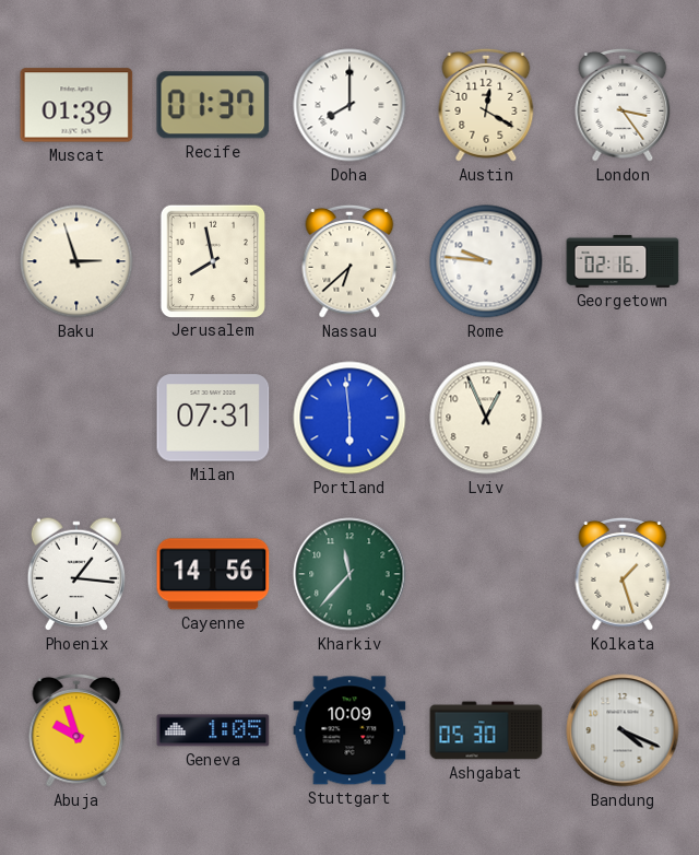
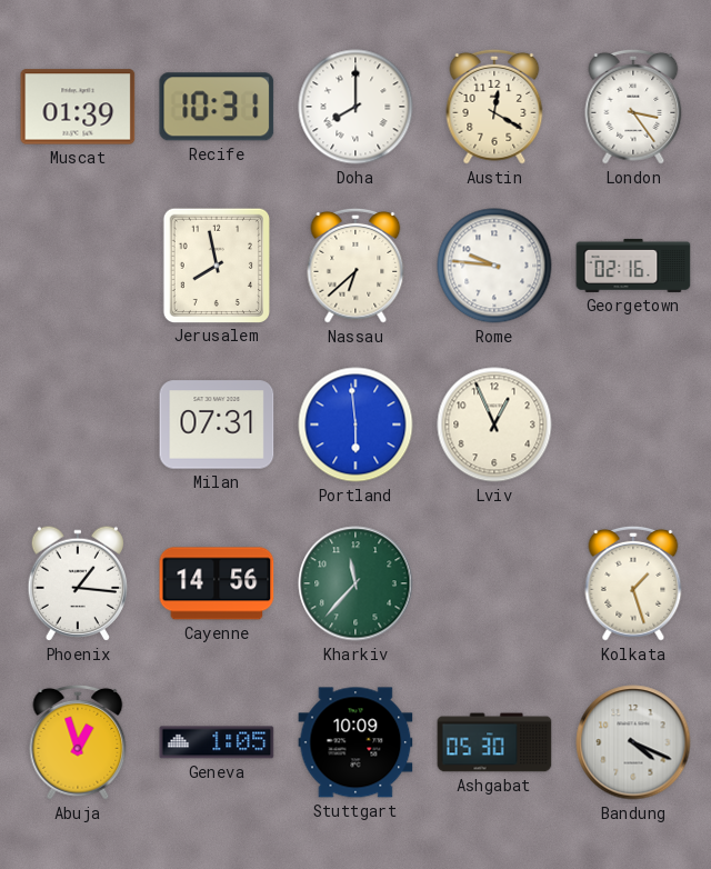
Recife: 01:37 -> 10:31 (217, 107)
Baku: 2:57 -> none (76, 261)
Abuja: 9:57 -> 12:57 (78, 742)
